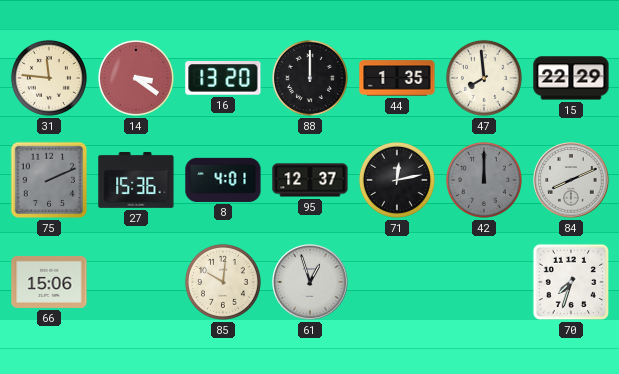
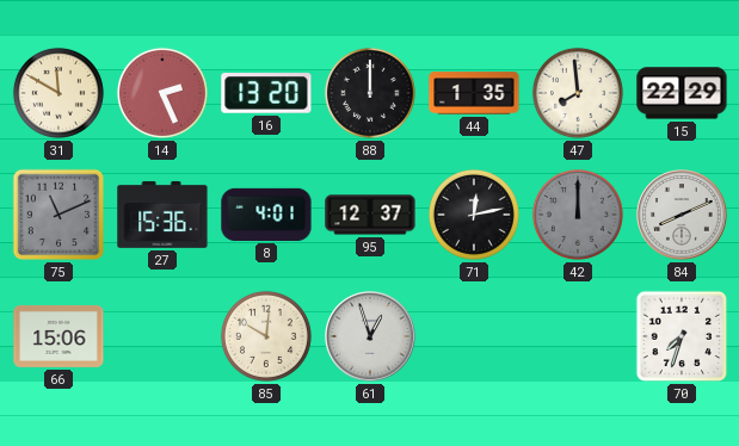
31: 11:46 -> 11:50 (58, 93)
14: 3:21 -> 2:26 (162, 93)
75: 2:11 -> 11:11 (58, 215)
